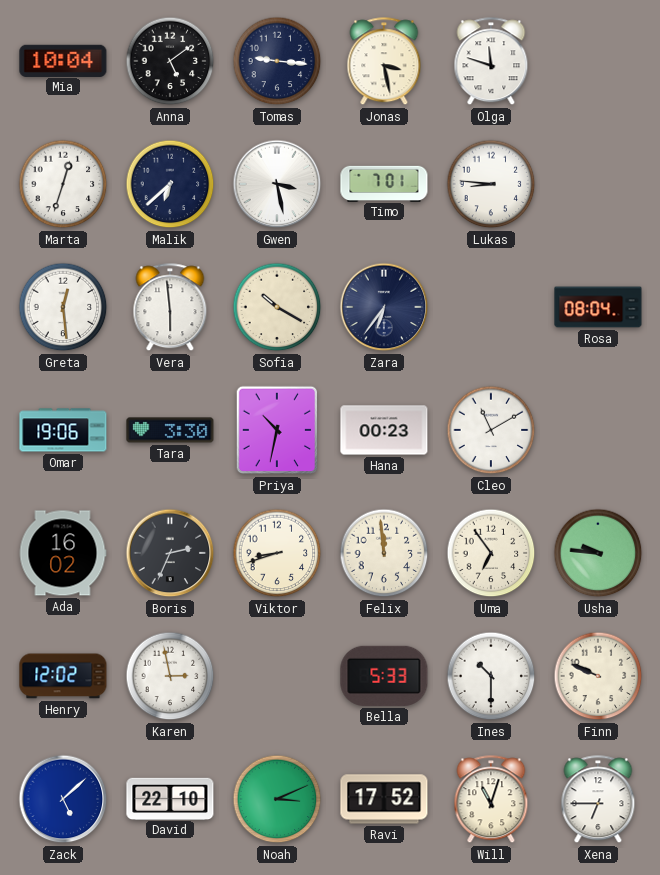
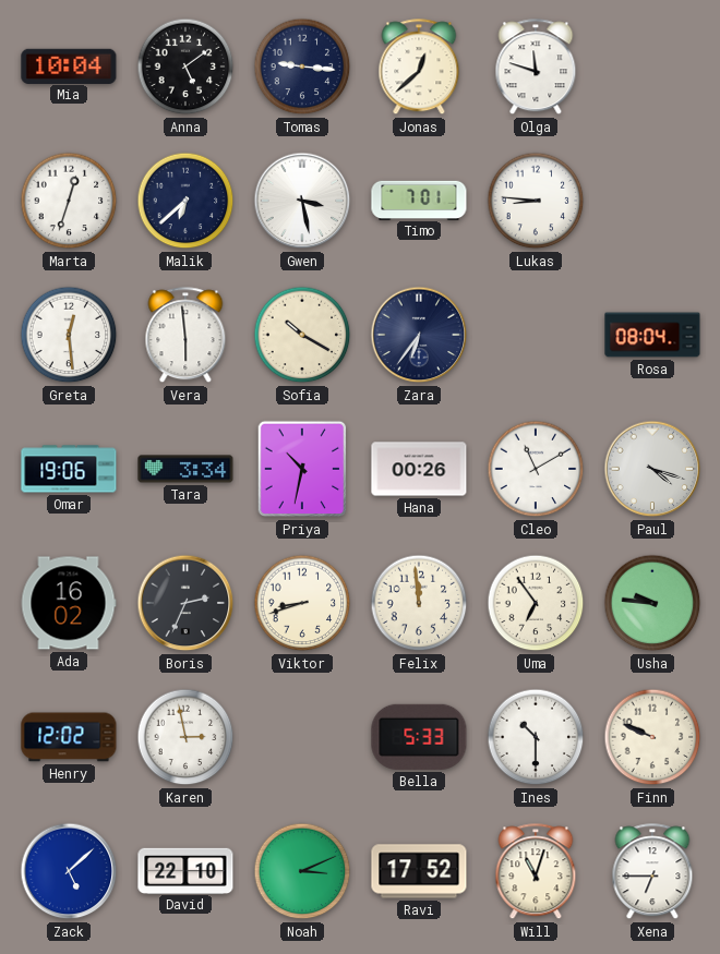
Jonas: 3:28 -> 12:38 (419, 68)
Tara: 3:30 -> 3:34 (185, 469)
Hana: 00:23 -> 00:26 (419, 469)
Paul: none -> 4:18 (652, 469)
